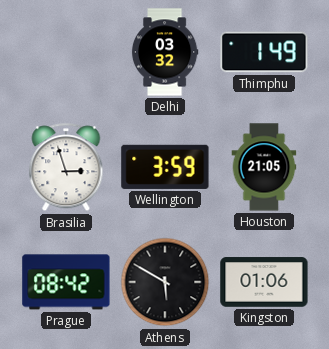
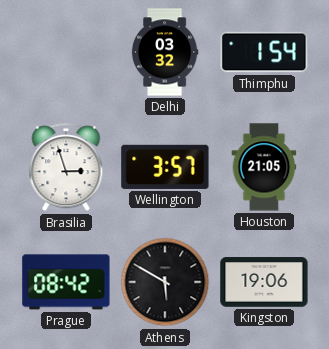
Thimphu: 1:49 -> 1:54 (264, 52)
Wellington: 3:59 -> 3:57 (165, 167)
Kingston: 01:06 -> 19:06 (264, 282)
